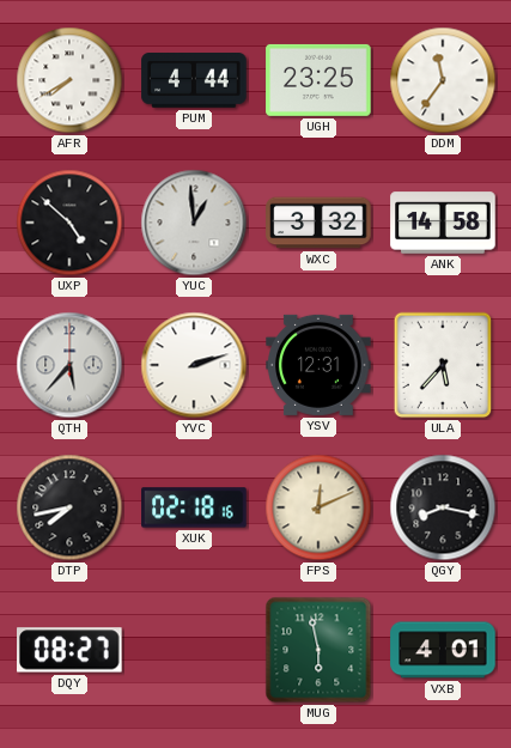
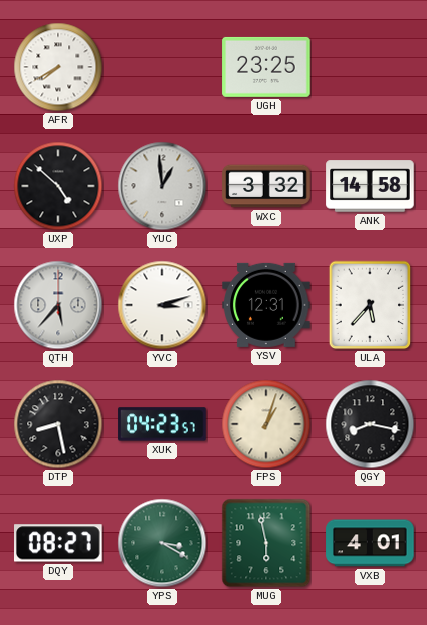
PUM: 4:44 -> none (194, 81)
DDM: 11:36 -> none (443, 80)
YVC: 2:12 -> 3:12 (162, 305)
DTP: 7:43 -> 8:28 (58, 424)
XUK: 02:18 -> 04:23 (162, 424)
FPS: 12:11 -> 1:03 (266, 424)
YPS: none -> 3:20 (162, 543)
